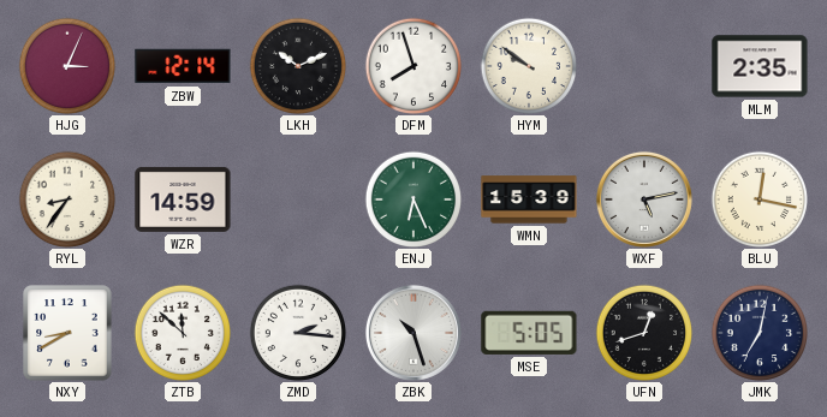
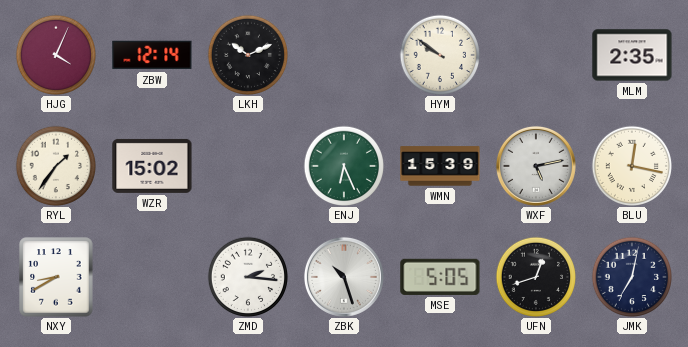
HJG: 3:04 -> 4:04 (55, 54)
DFM: 7:57 -> none (412, 65)
RYL: 8:36 -> 1:36 (55, 165)
WZR: 14:59 -> 15:02 (152, 166)
ZTB: 11:52 -> none (182, 332)
